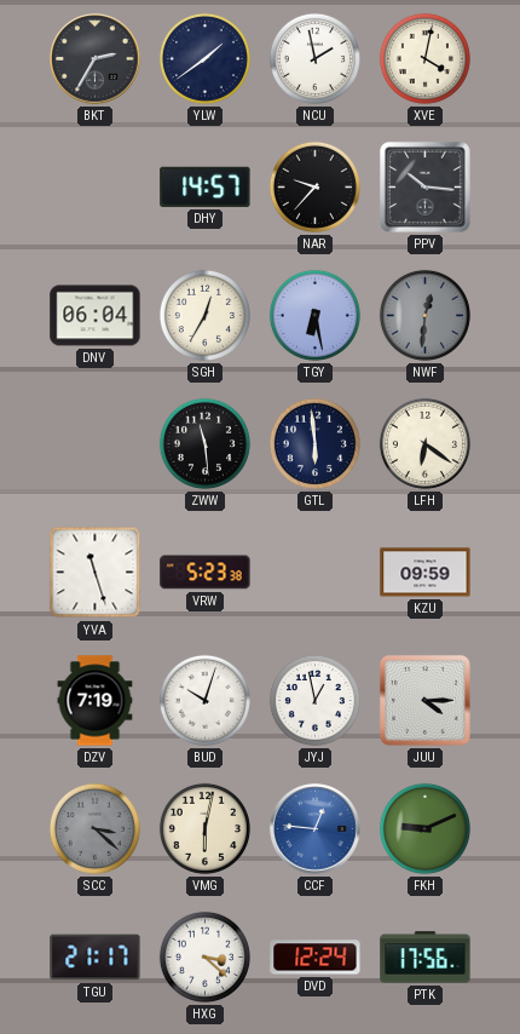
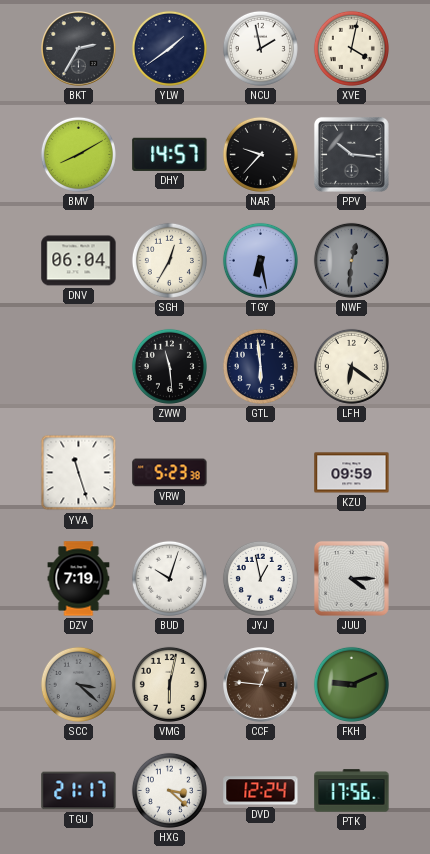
BMV: none -> 8:10 (78, 154)
CCF dial: blue -> brown (261, 685)
